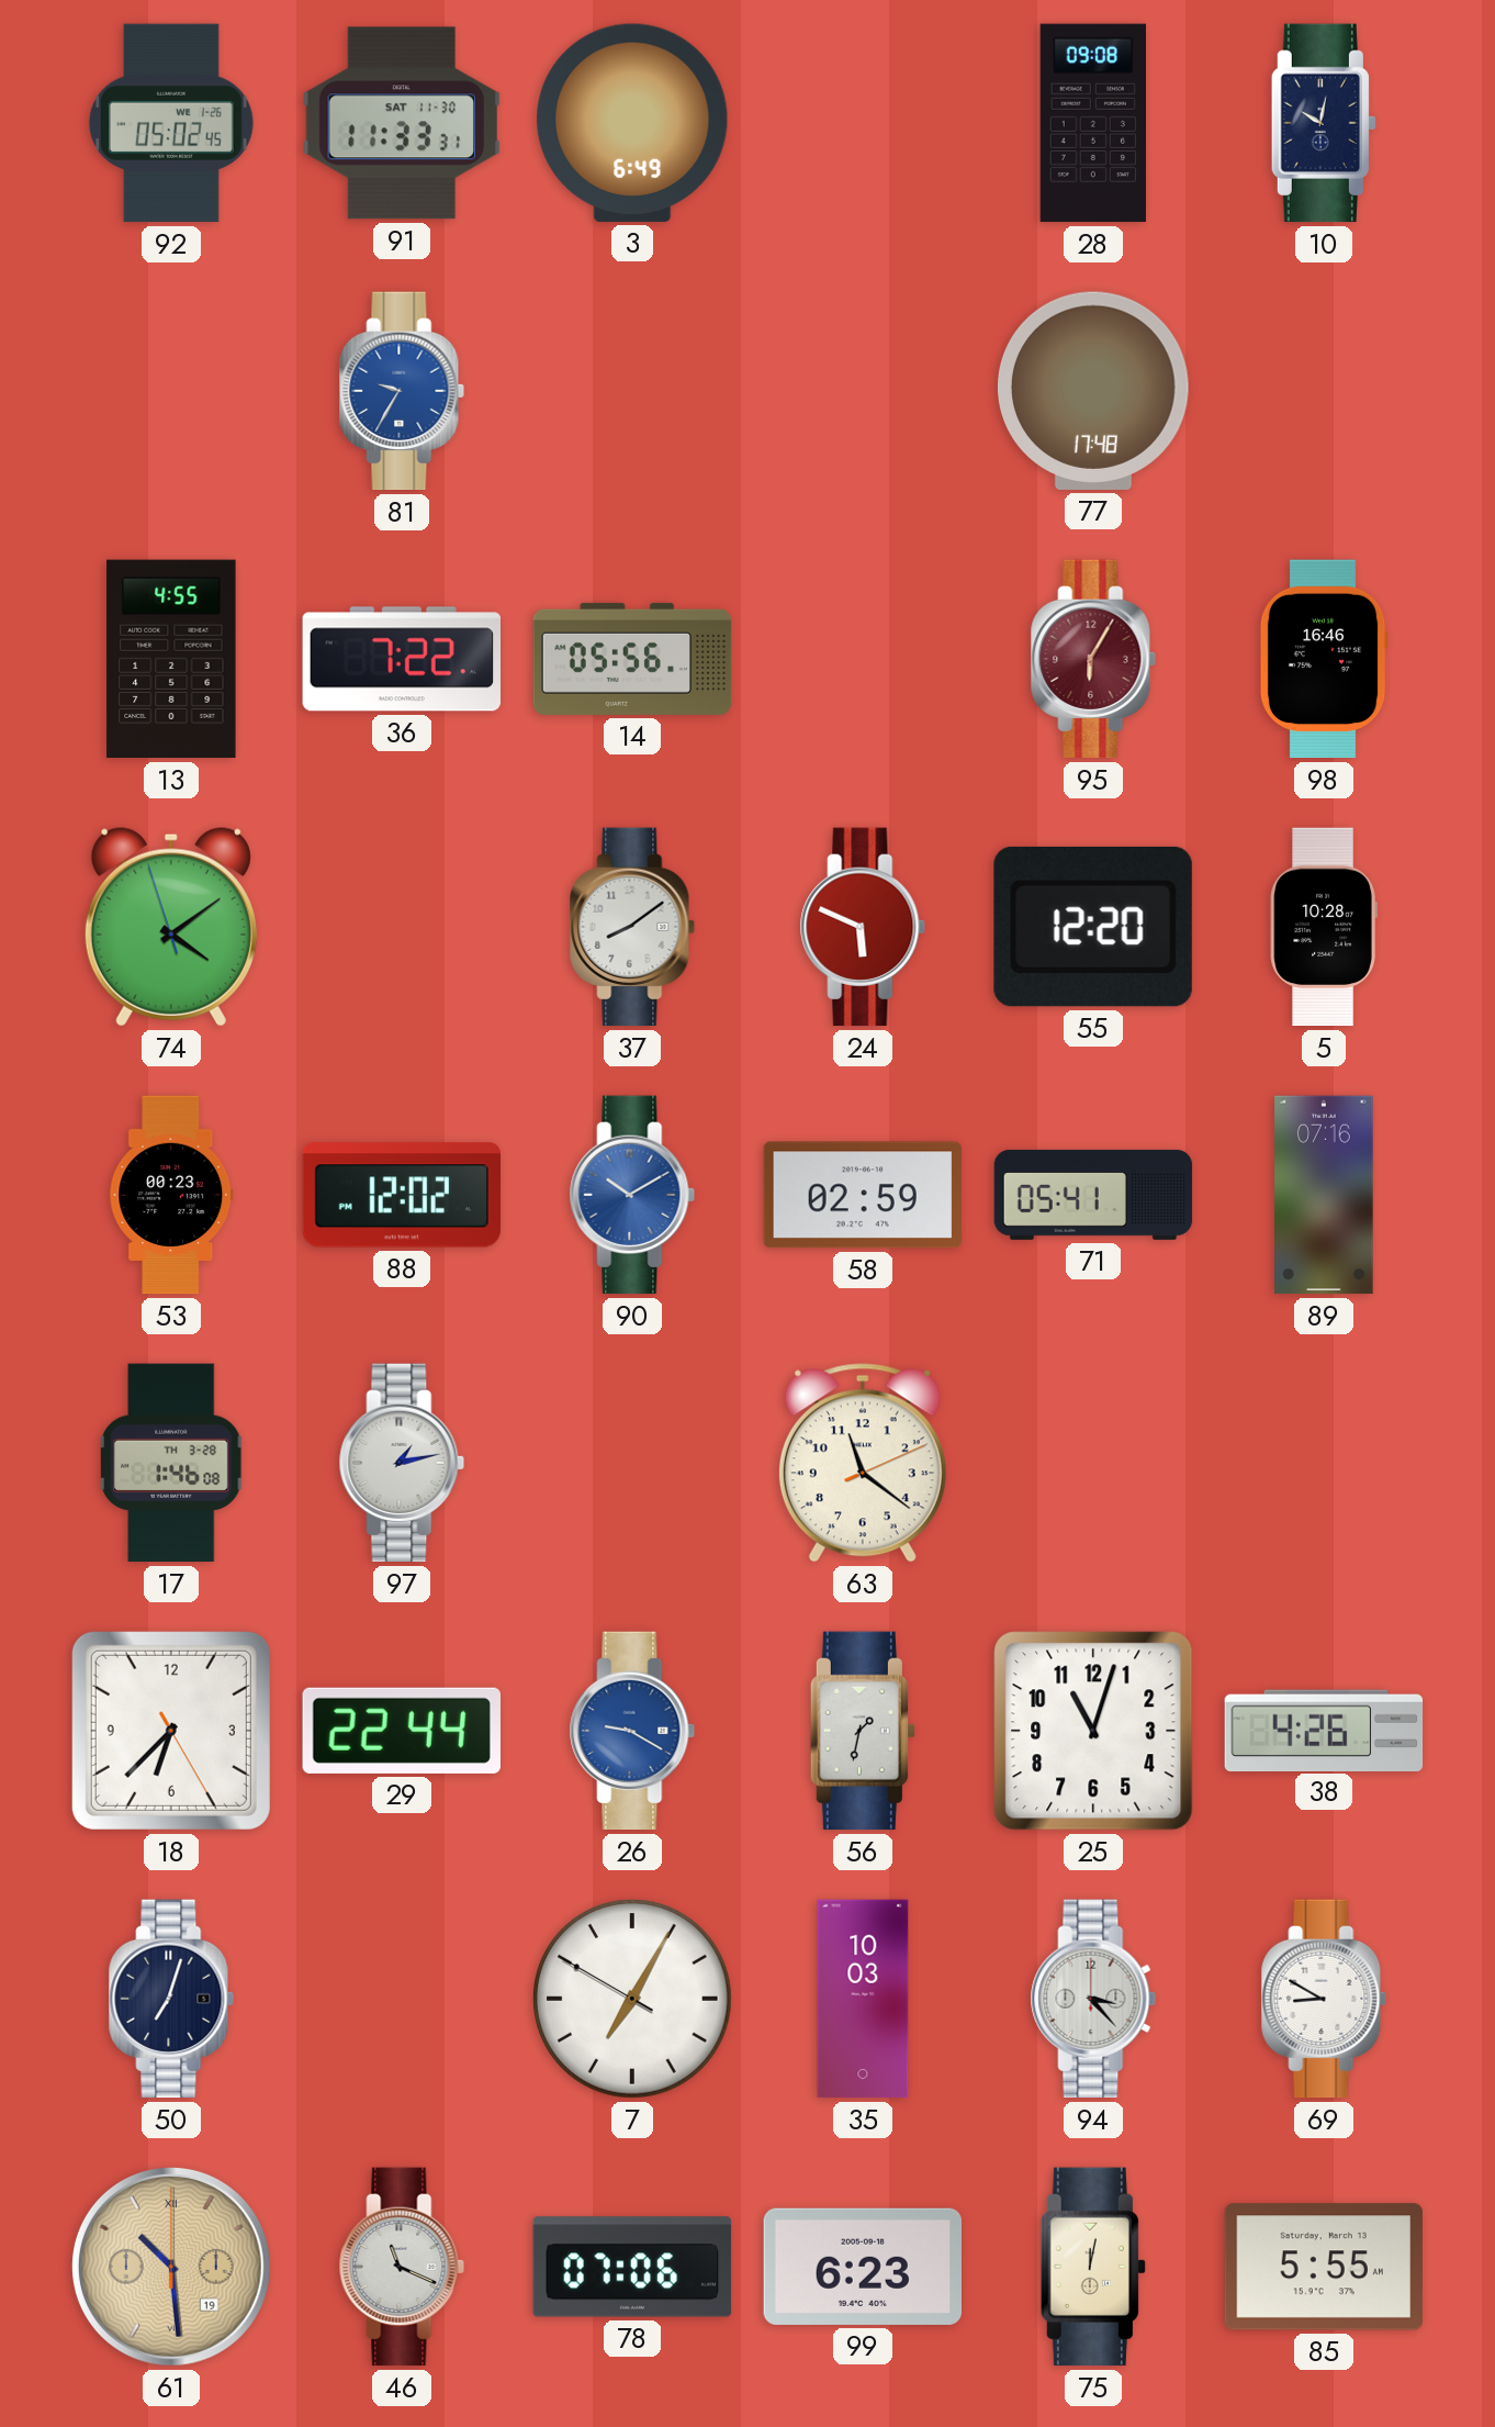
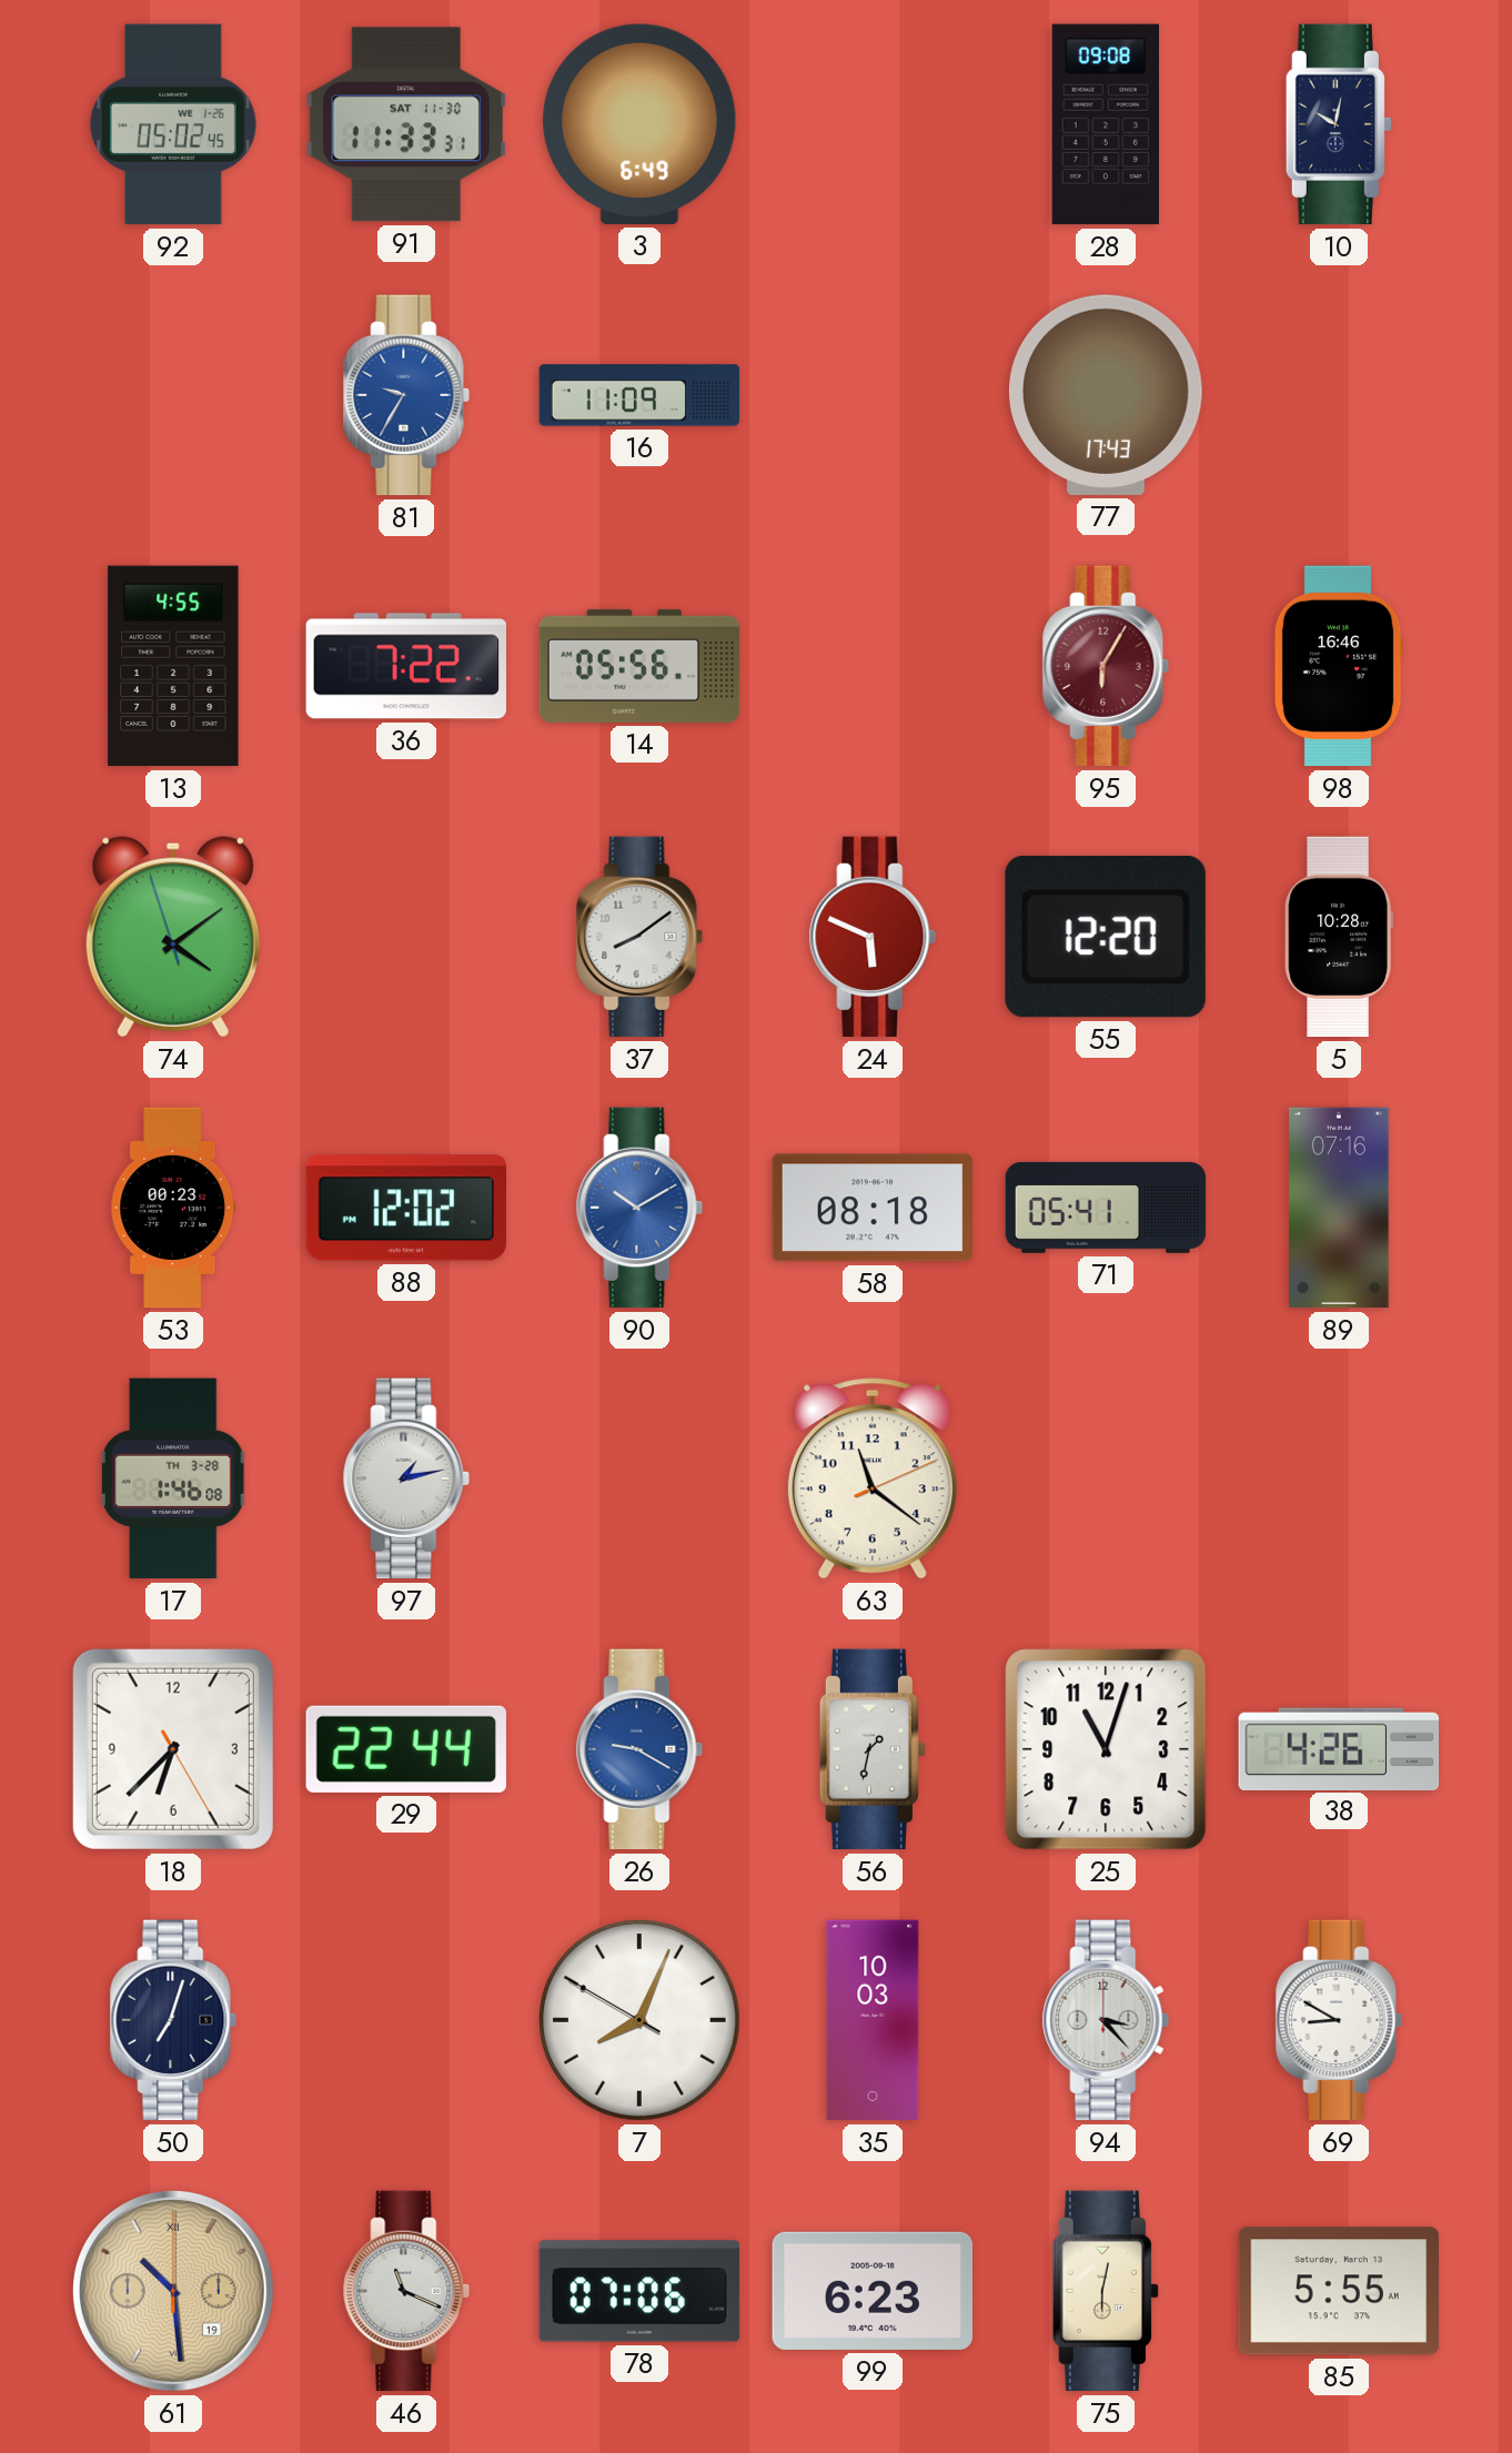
16: none -> 11:09 (639, 395)
77: 17:48 -> 17:43 (1107, 395)
58: 02:59 -> 08:18 (871, 1208)
7: 7:04 -> 8:03 (641, 2021)
75: 12:02 -> 6:02 (1106, 2291)
